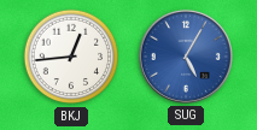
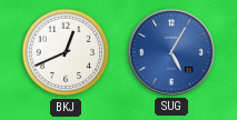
BKJ: 12:44 -> 12:41 (66, 52)
